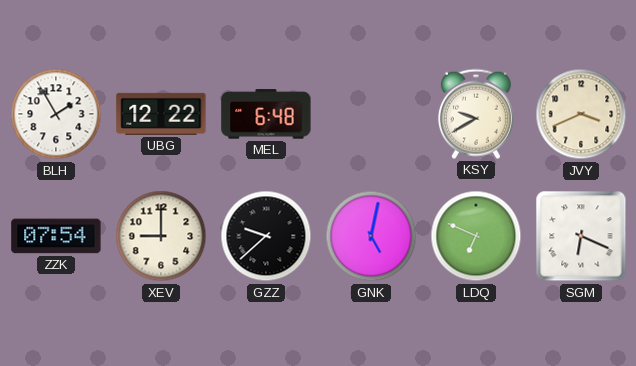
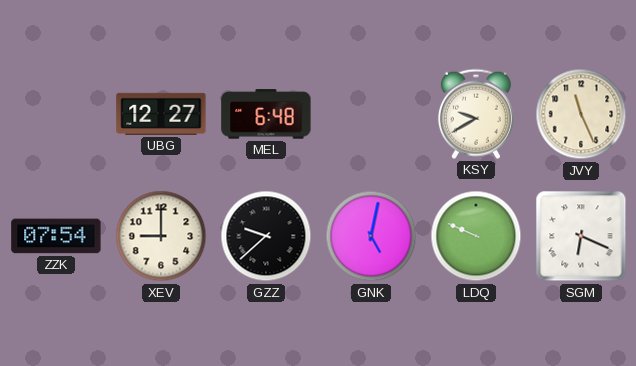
BLH: 1:55 -> none (56, 114)
UBG: 12:22 -> 12:27 (161, 114)
JVY: 3:41 -> 11:26 (581, 114)
LDQ: 6:49 -> 9:49 (476, 236)
